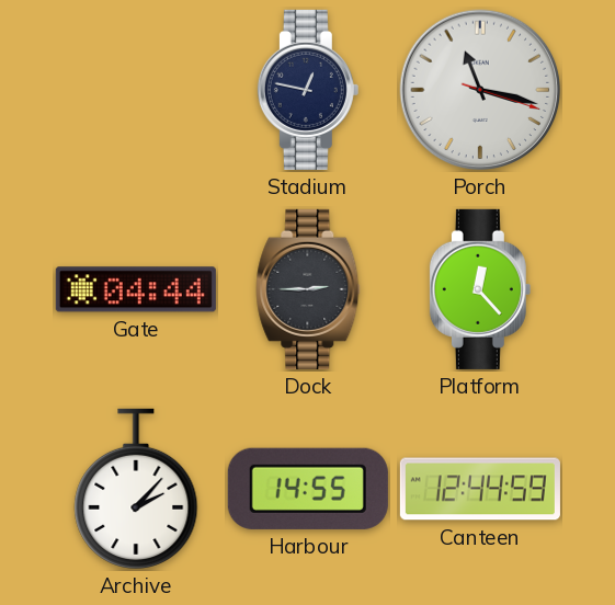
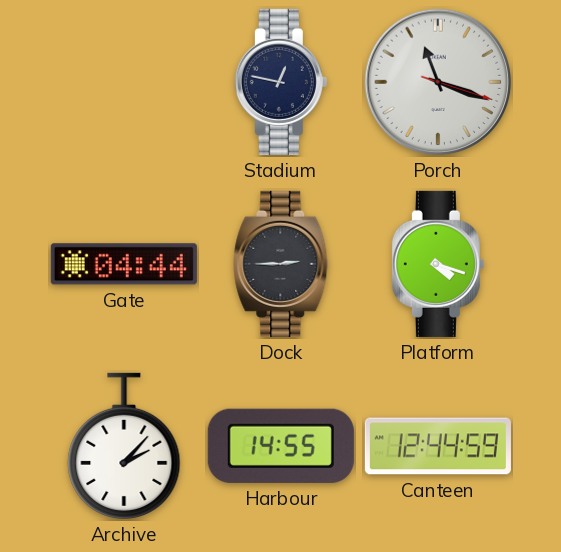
Porch: 11:17 -> 11:18 (438, 82)
Platform: 12:23 -> 4:18 (438, 264)
